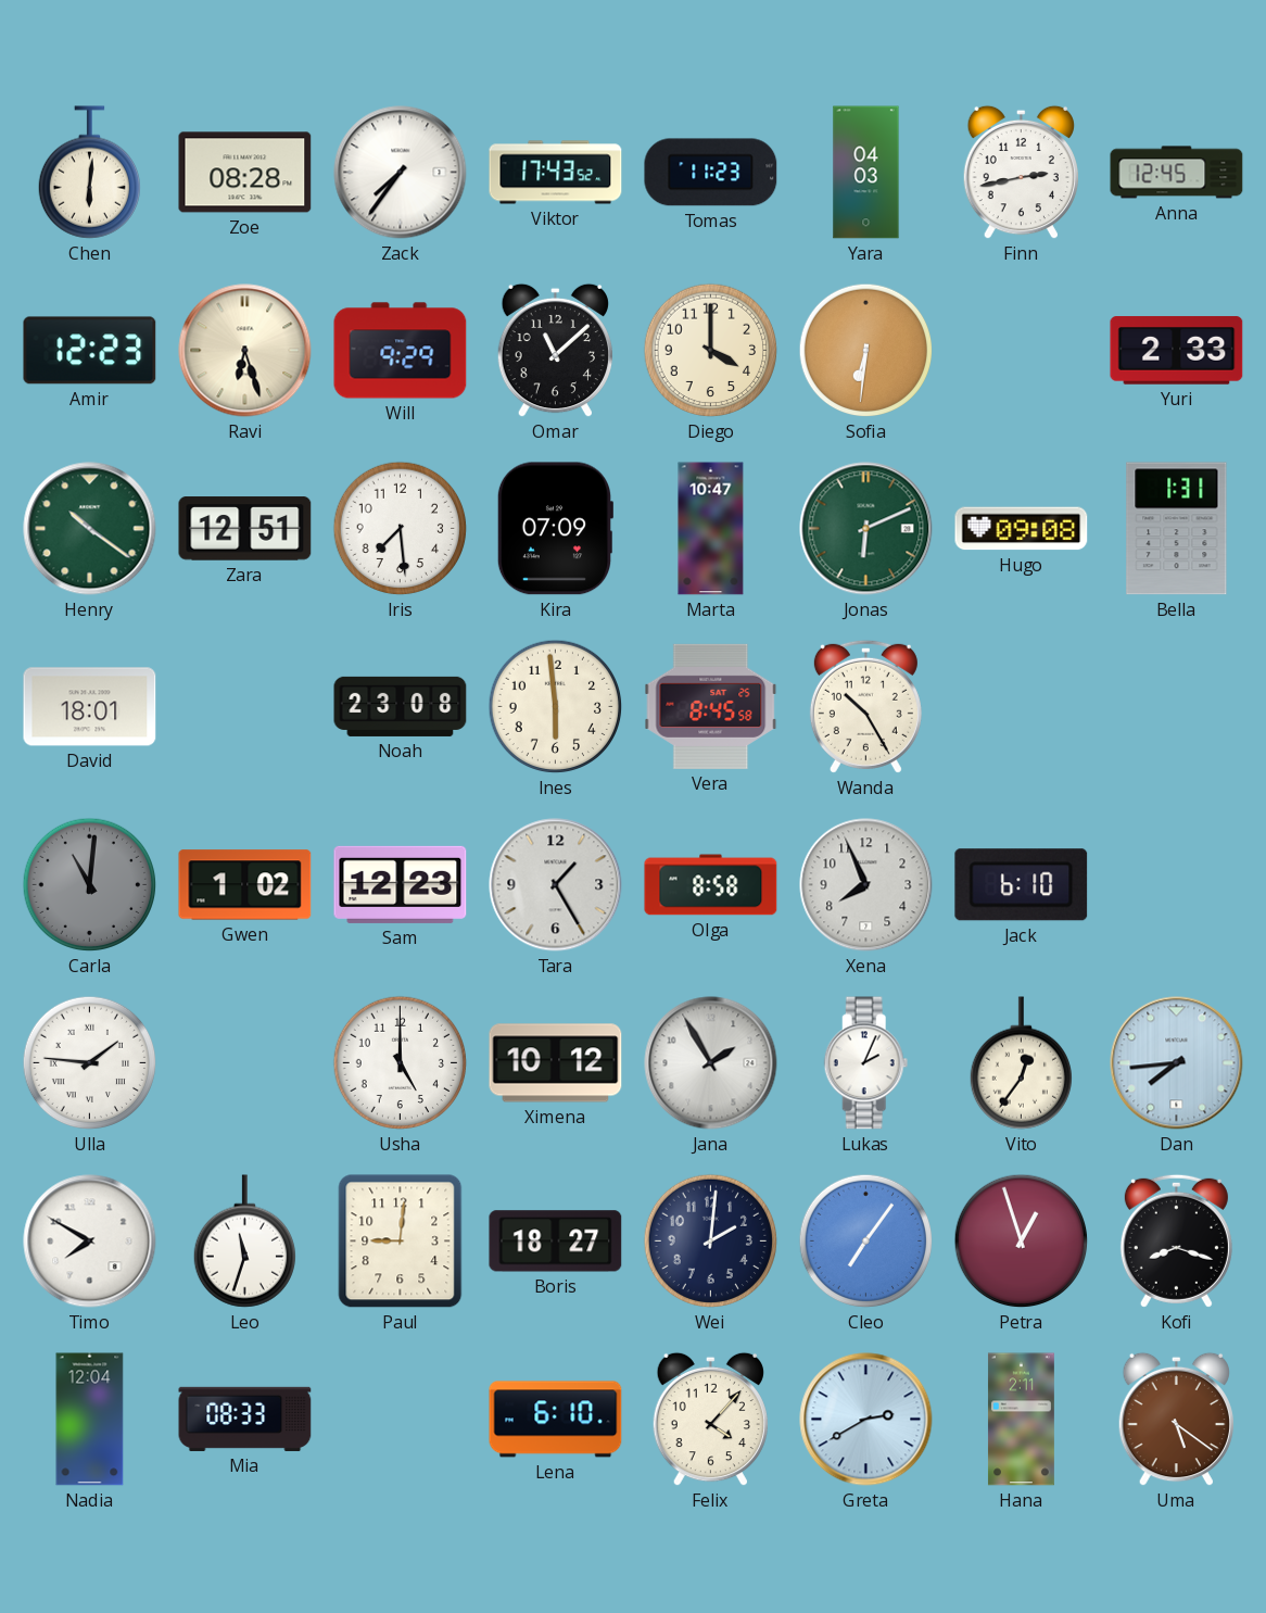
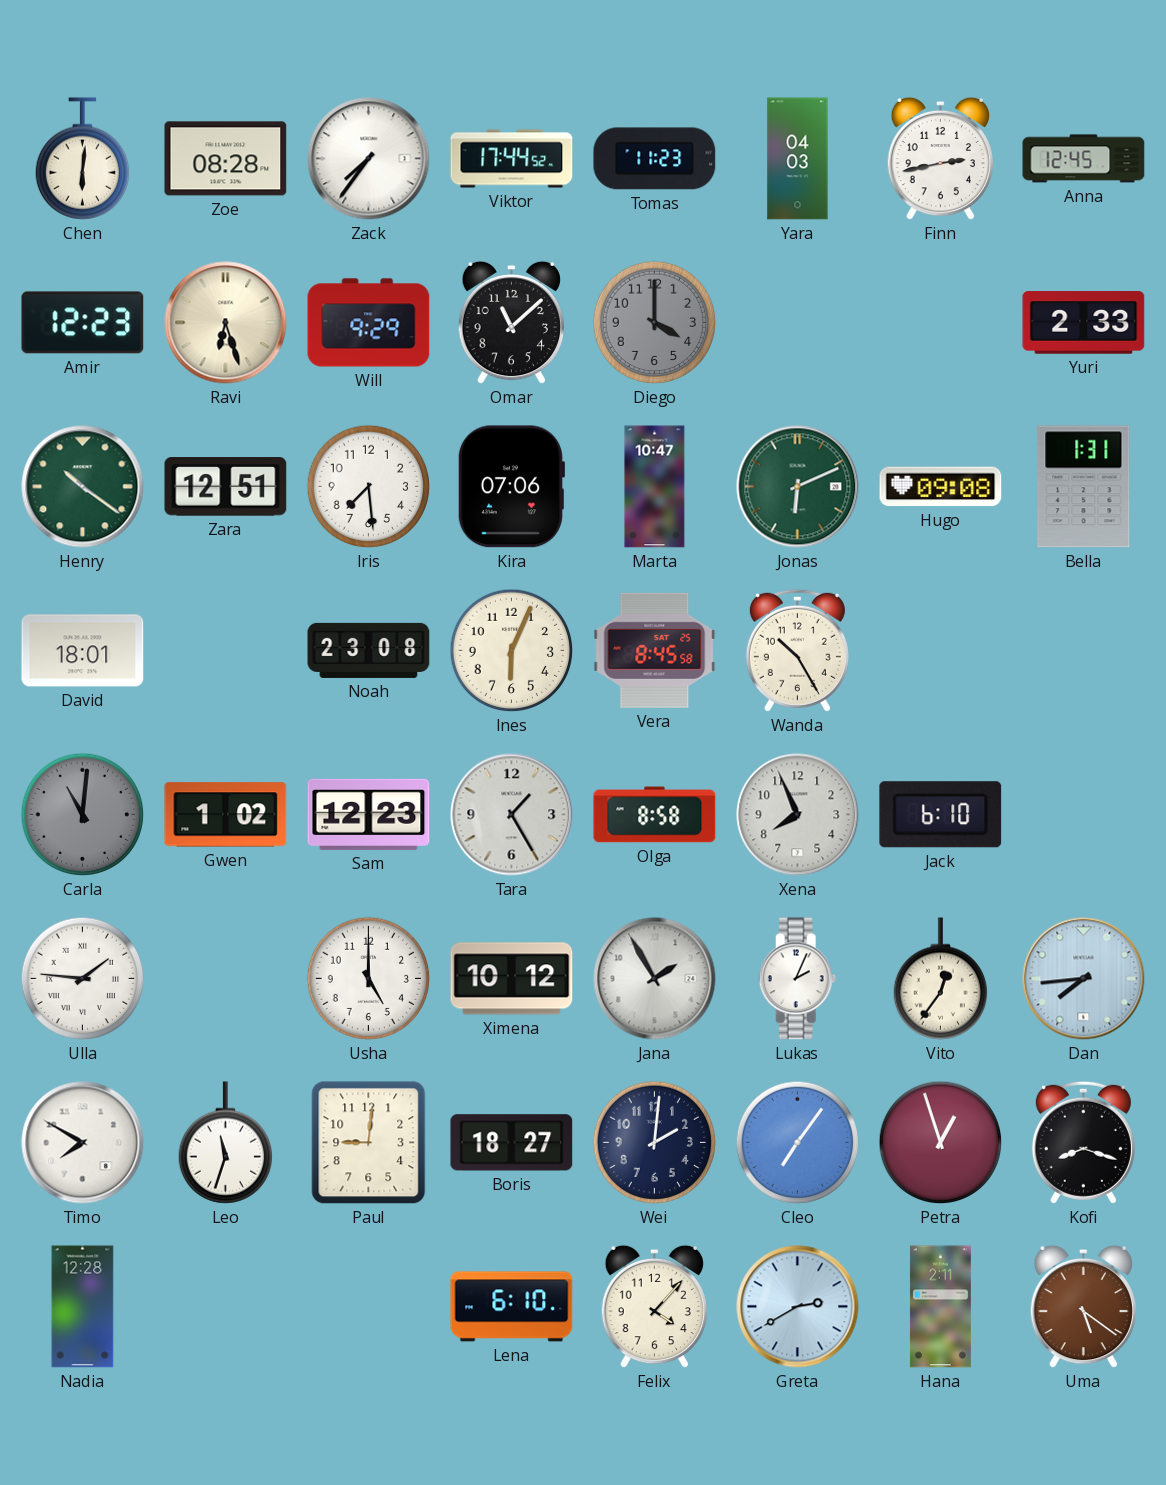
Viktor: 17:43 -> 17:44 (512, 159)
Diego dial: cream -> grey (655, 323)
Sofia: 6:31 -> none (866, 351)
Kira: 07:09 -> 07:06 (510, 487)
Ines: 5:59 -> 6:04 (512, 651)
Nadia: 12:04 -> 12:28 (83, 1307)
Mia: 08:33 -> none (245, 1419)
